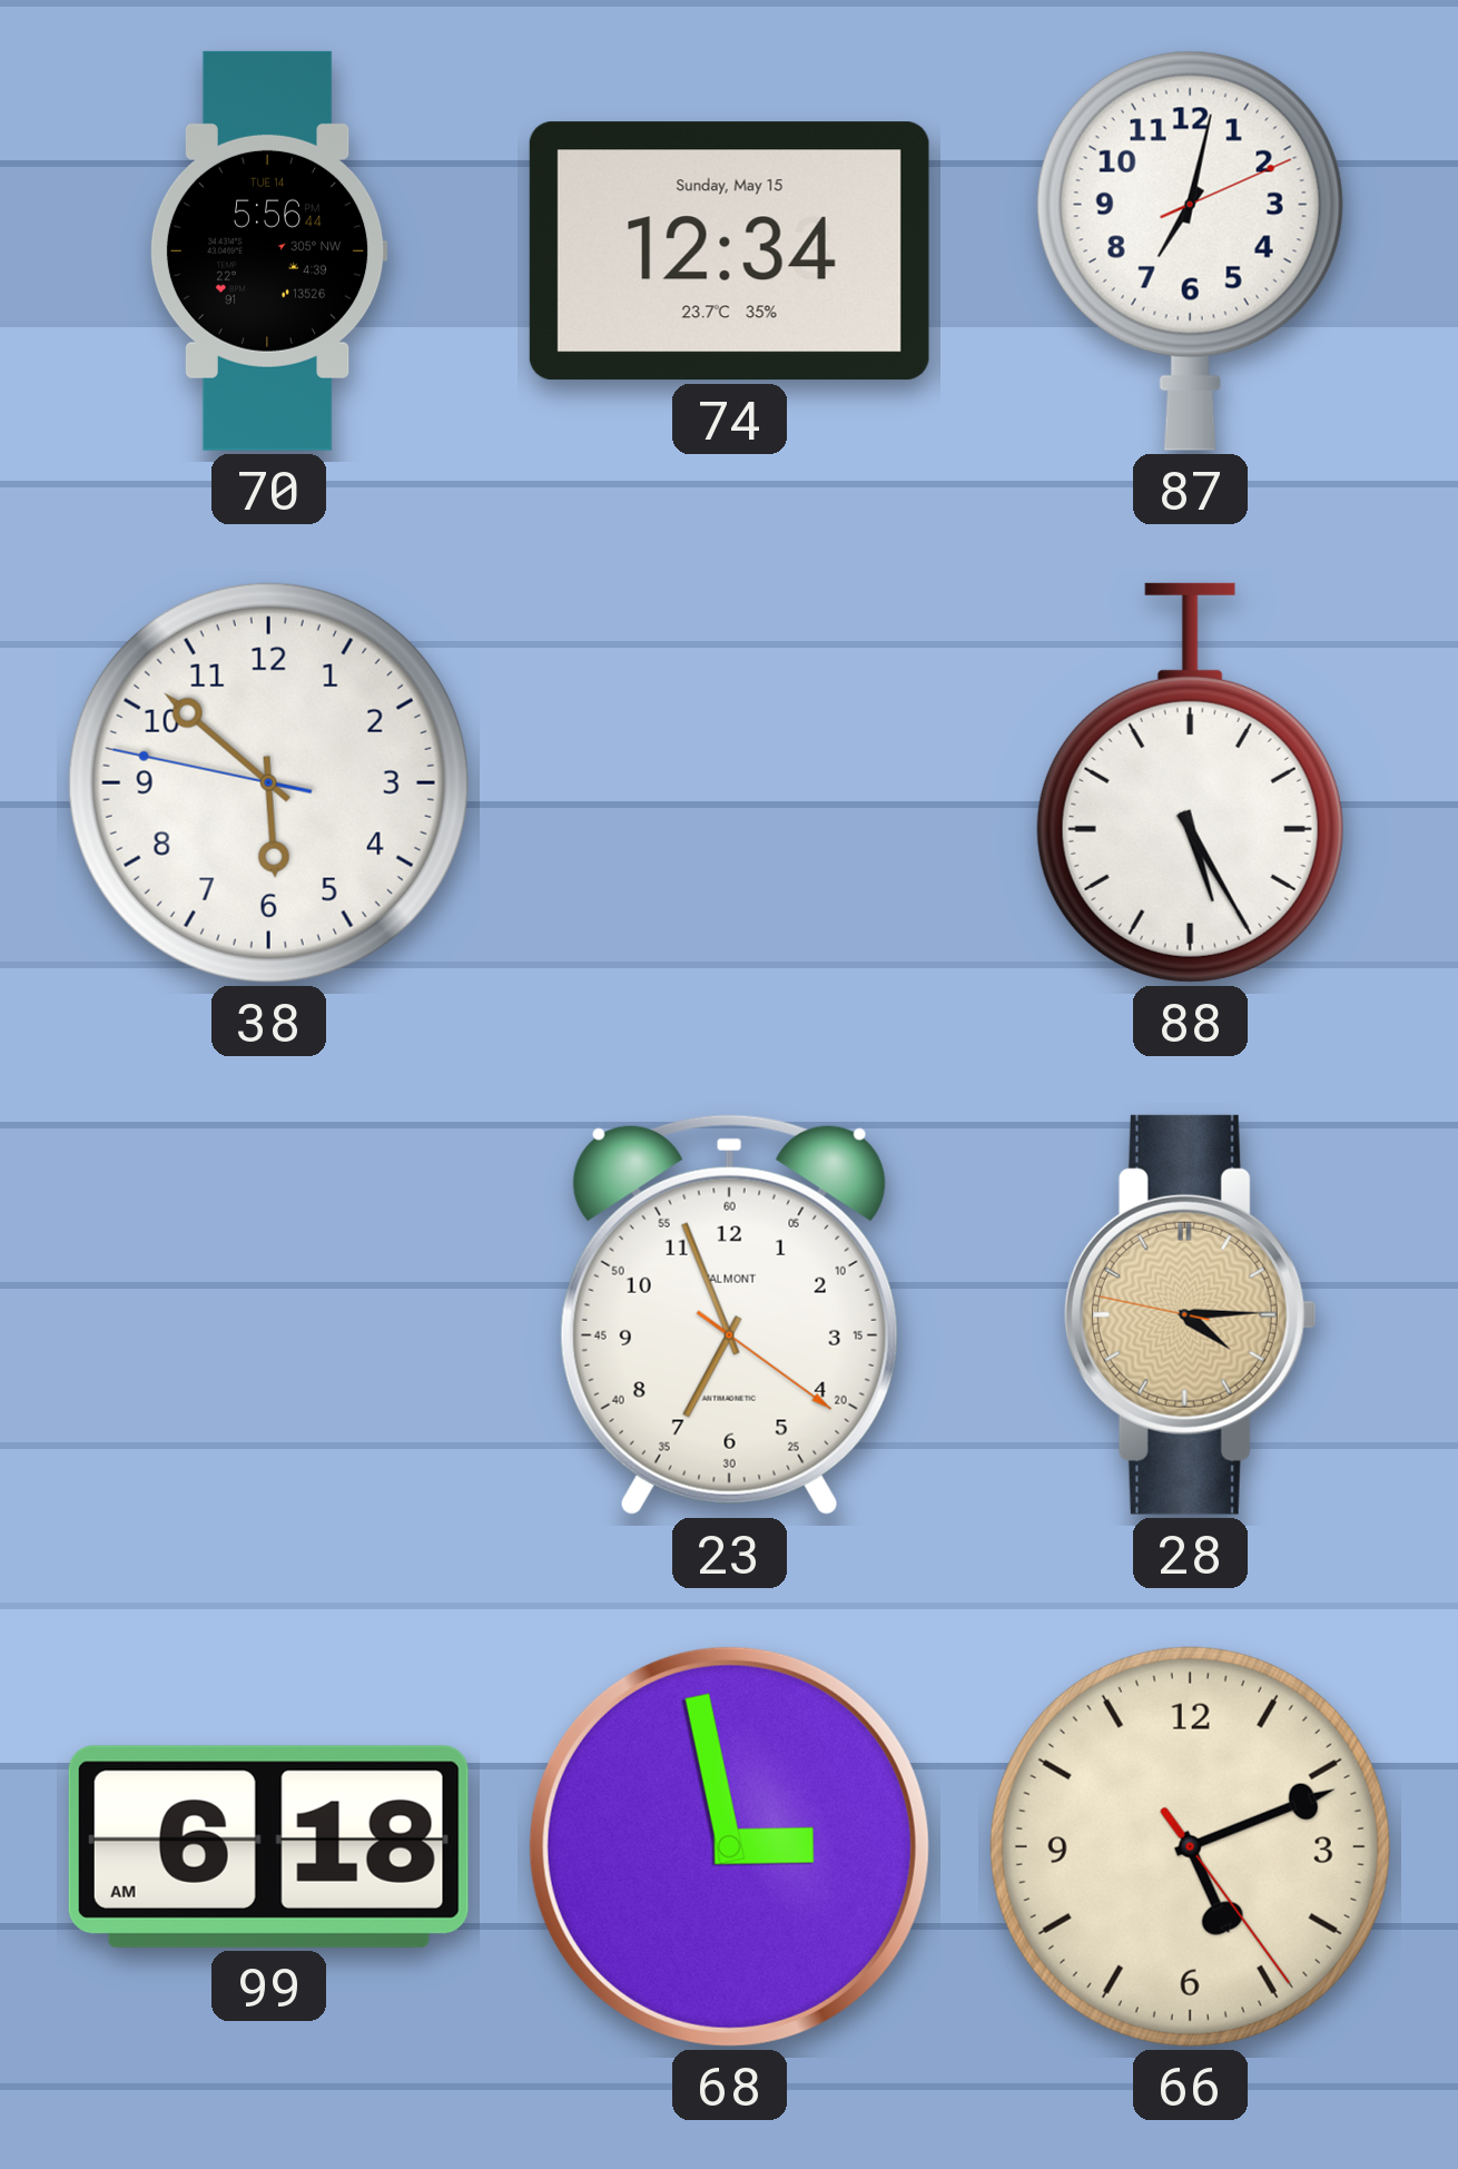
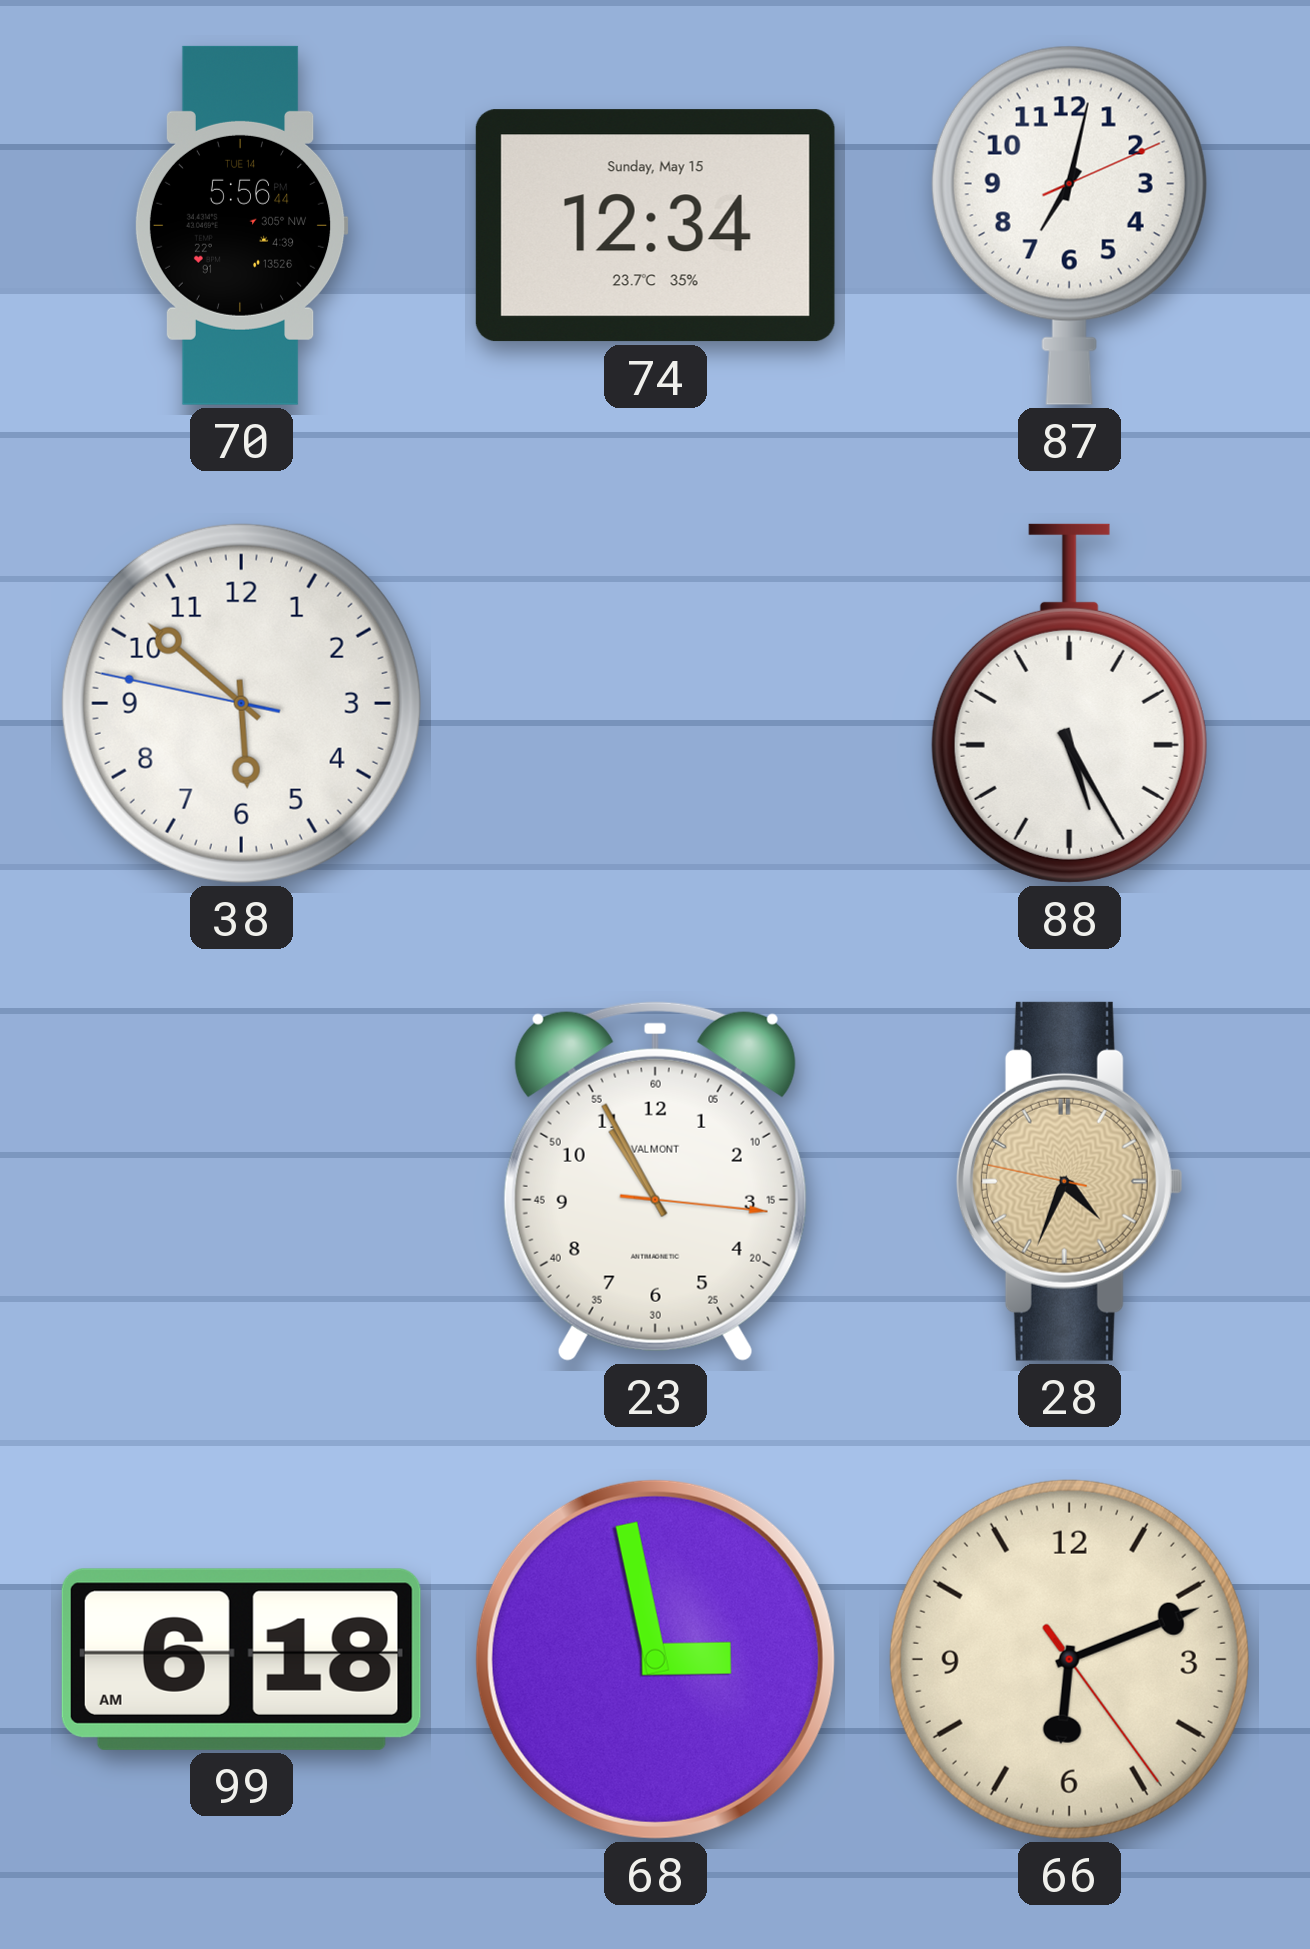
23: 6:56 -> 10:55 (655, 1181)
28: 4:14 -> 4:33 (1069, 1181)
66: 5:11 -> 6:11 (1069, 1659)
